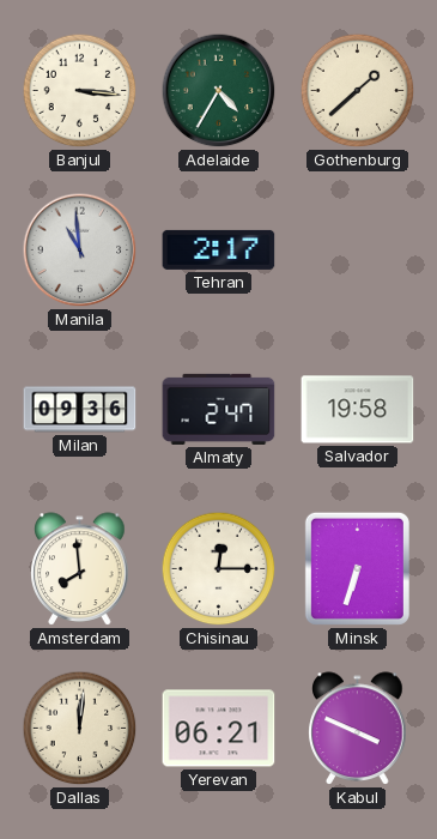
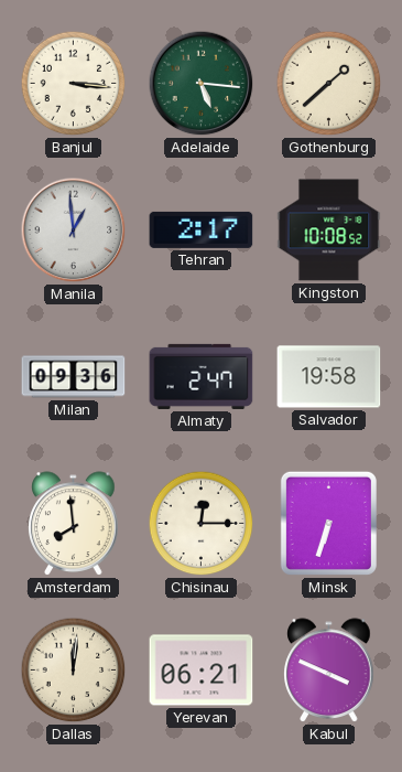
Adelaide: 4:35 -> 5:16 (202, 84)
Manila: 10:59 -> 12:59 (74, 230)
Kingston: none -> 10:08 (329, 230)
